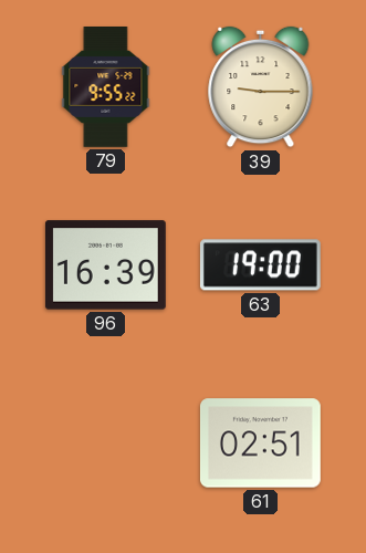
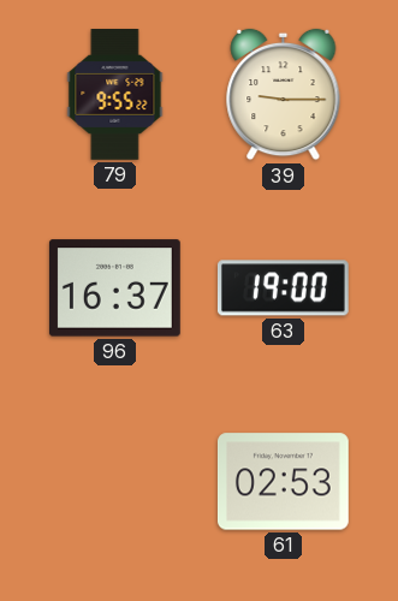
96: 16:39 -> 16:37 (114, 288)
61: 02:51 -> 02:53 (283, 482)
